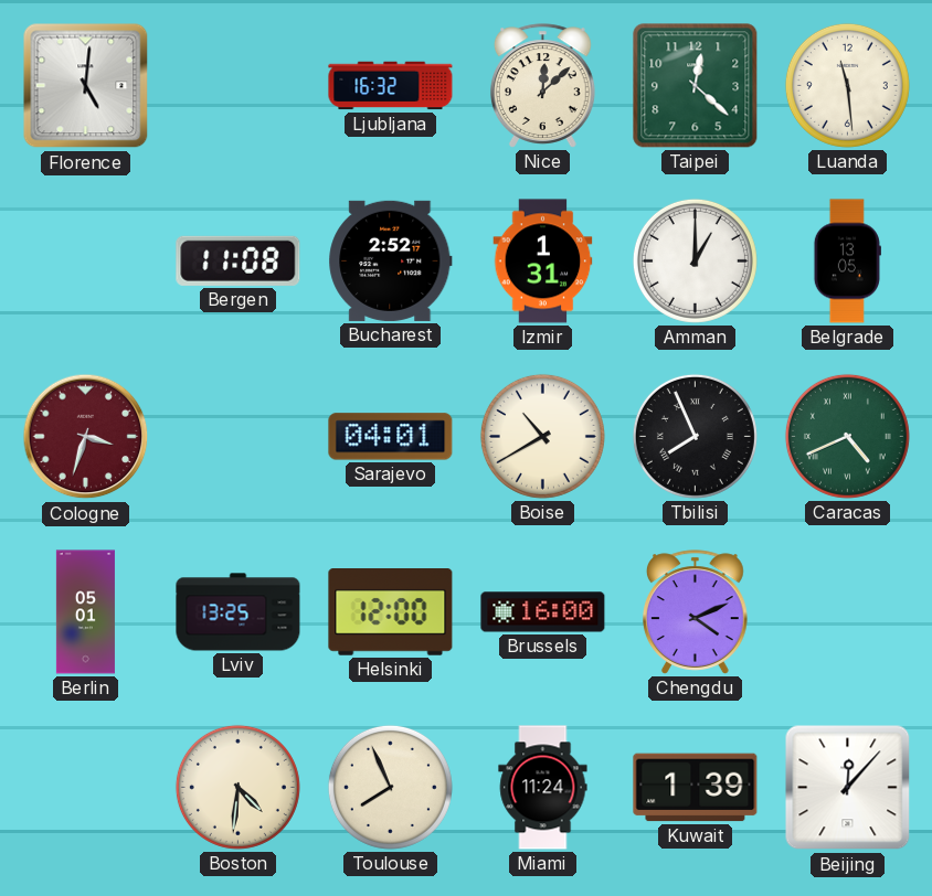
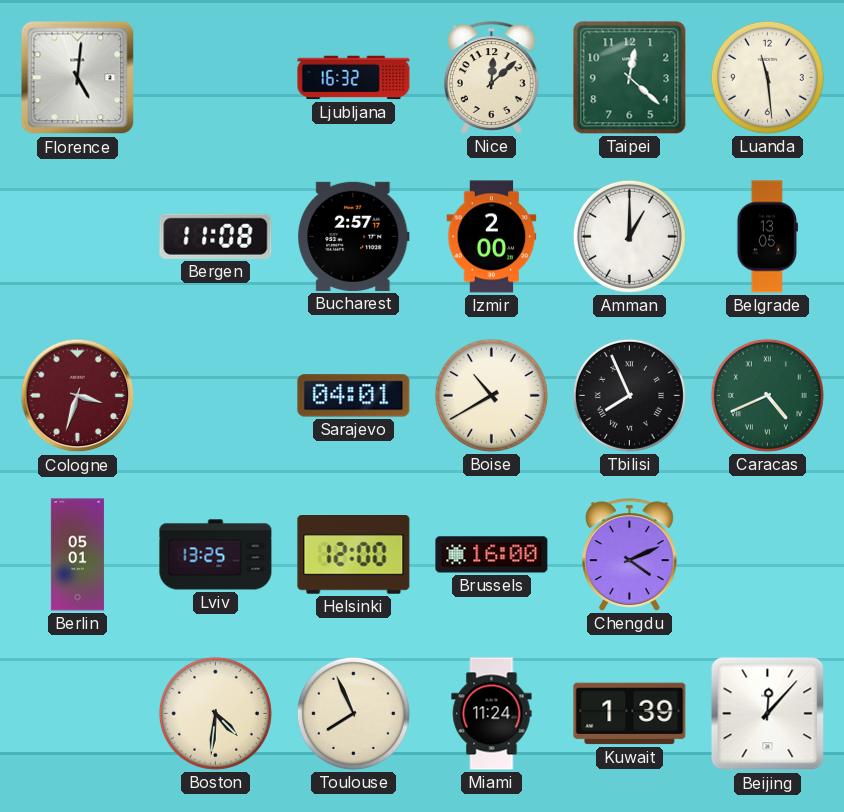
Bucharest: 2:52 -> 2:57 (354, 236)
Izmir: 1:31 -> 2:00 (492, 237)
